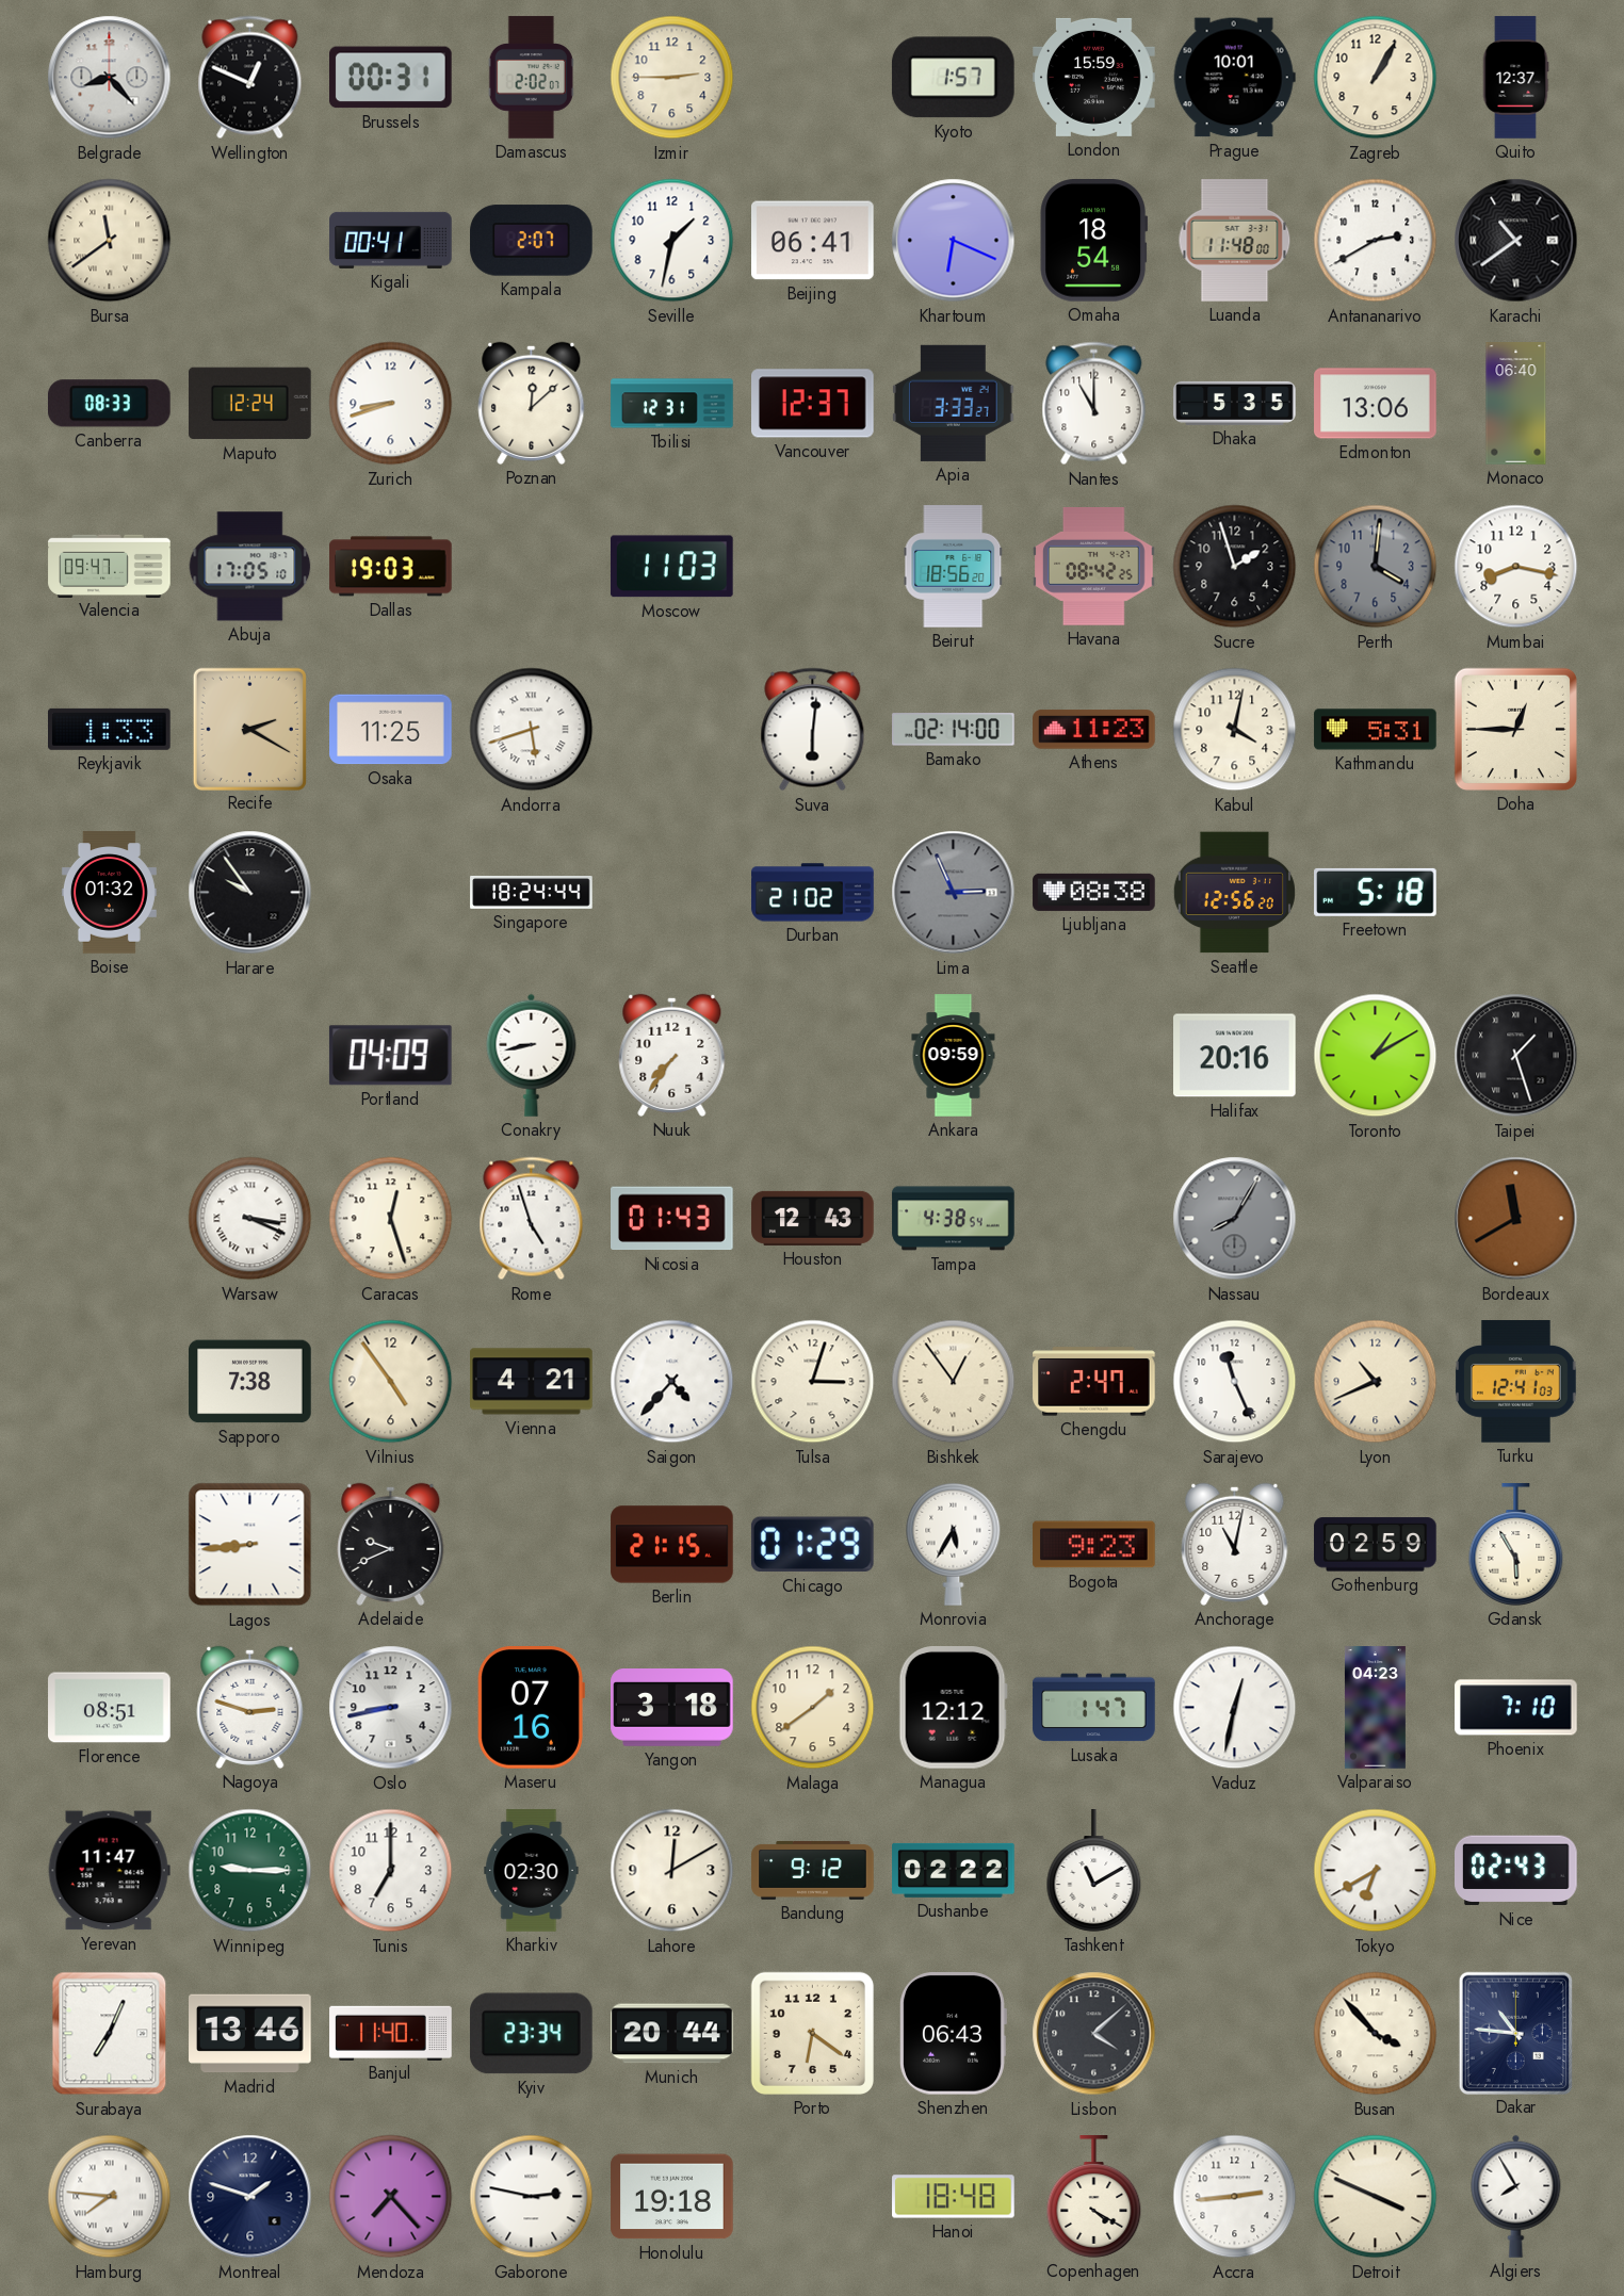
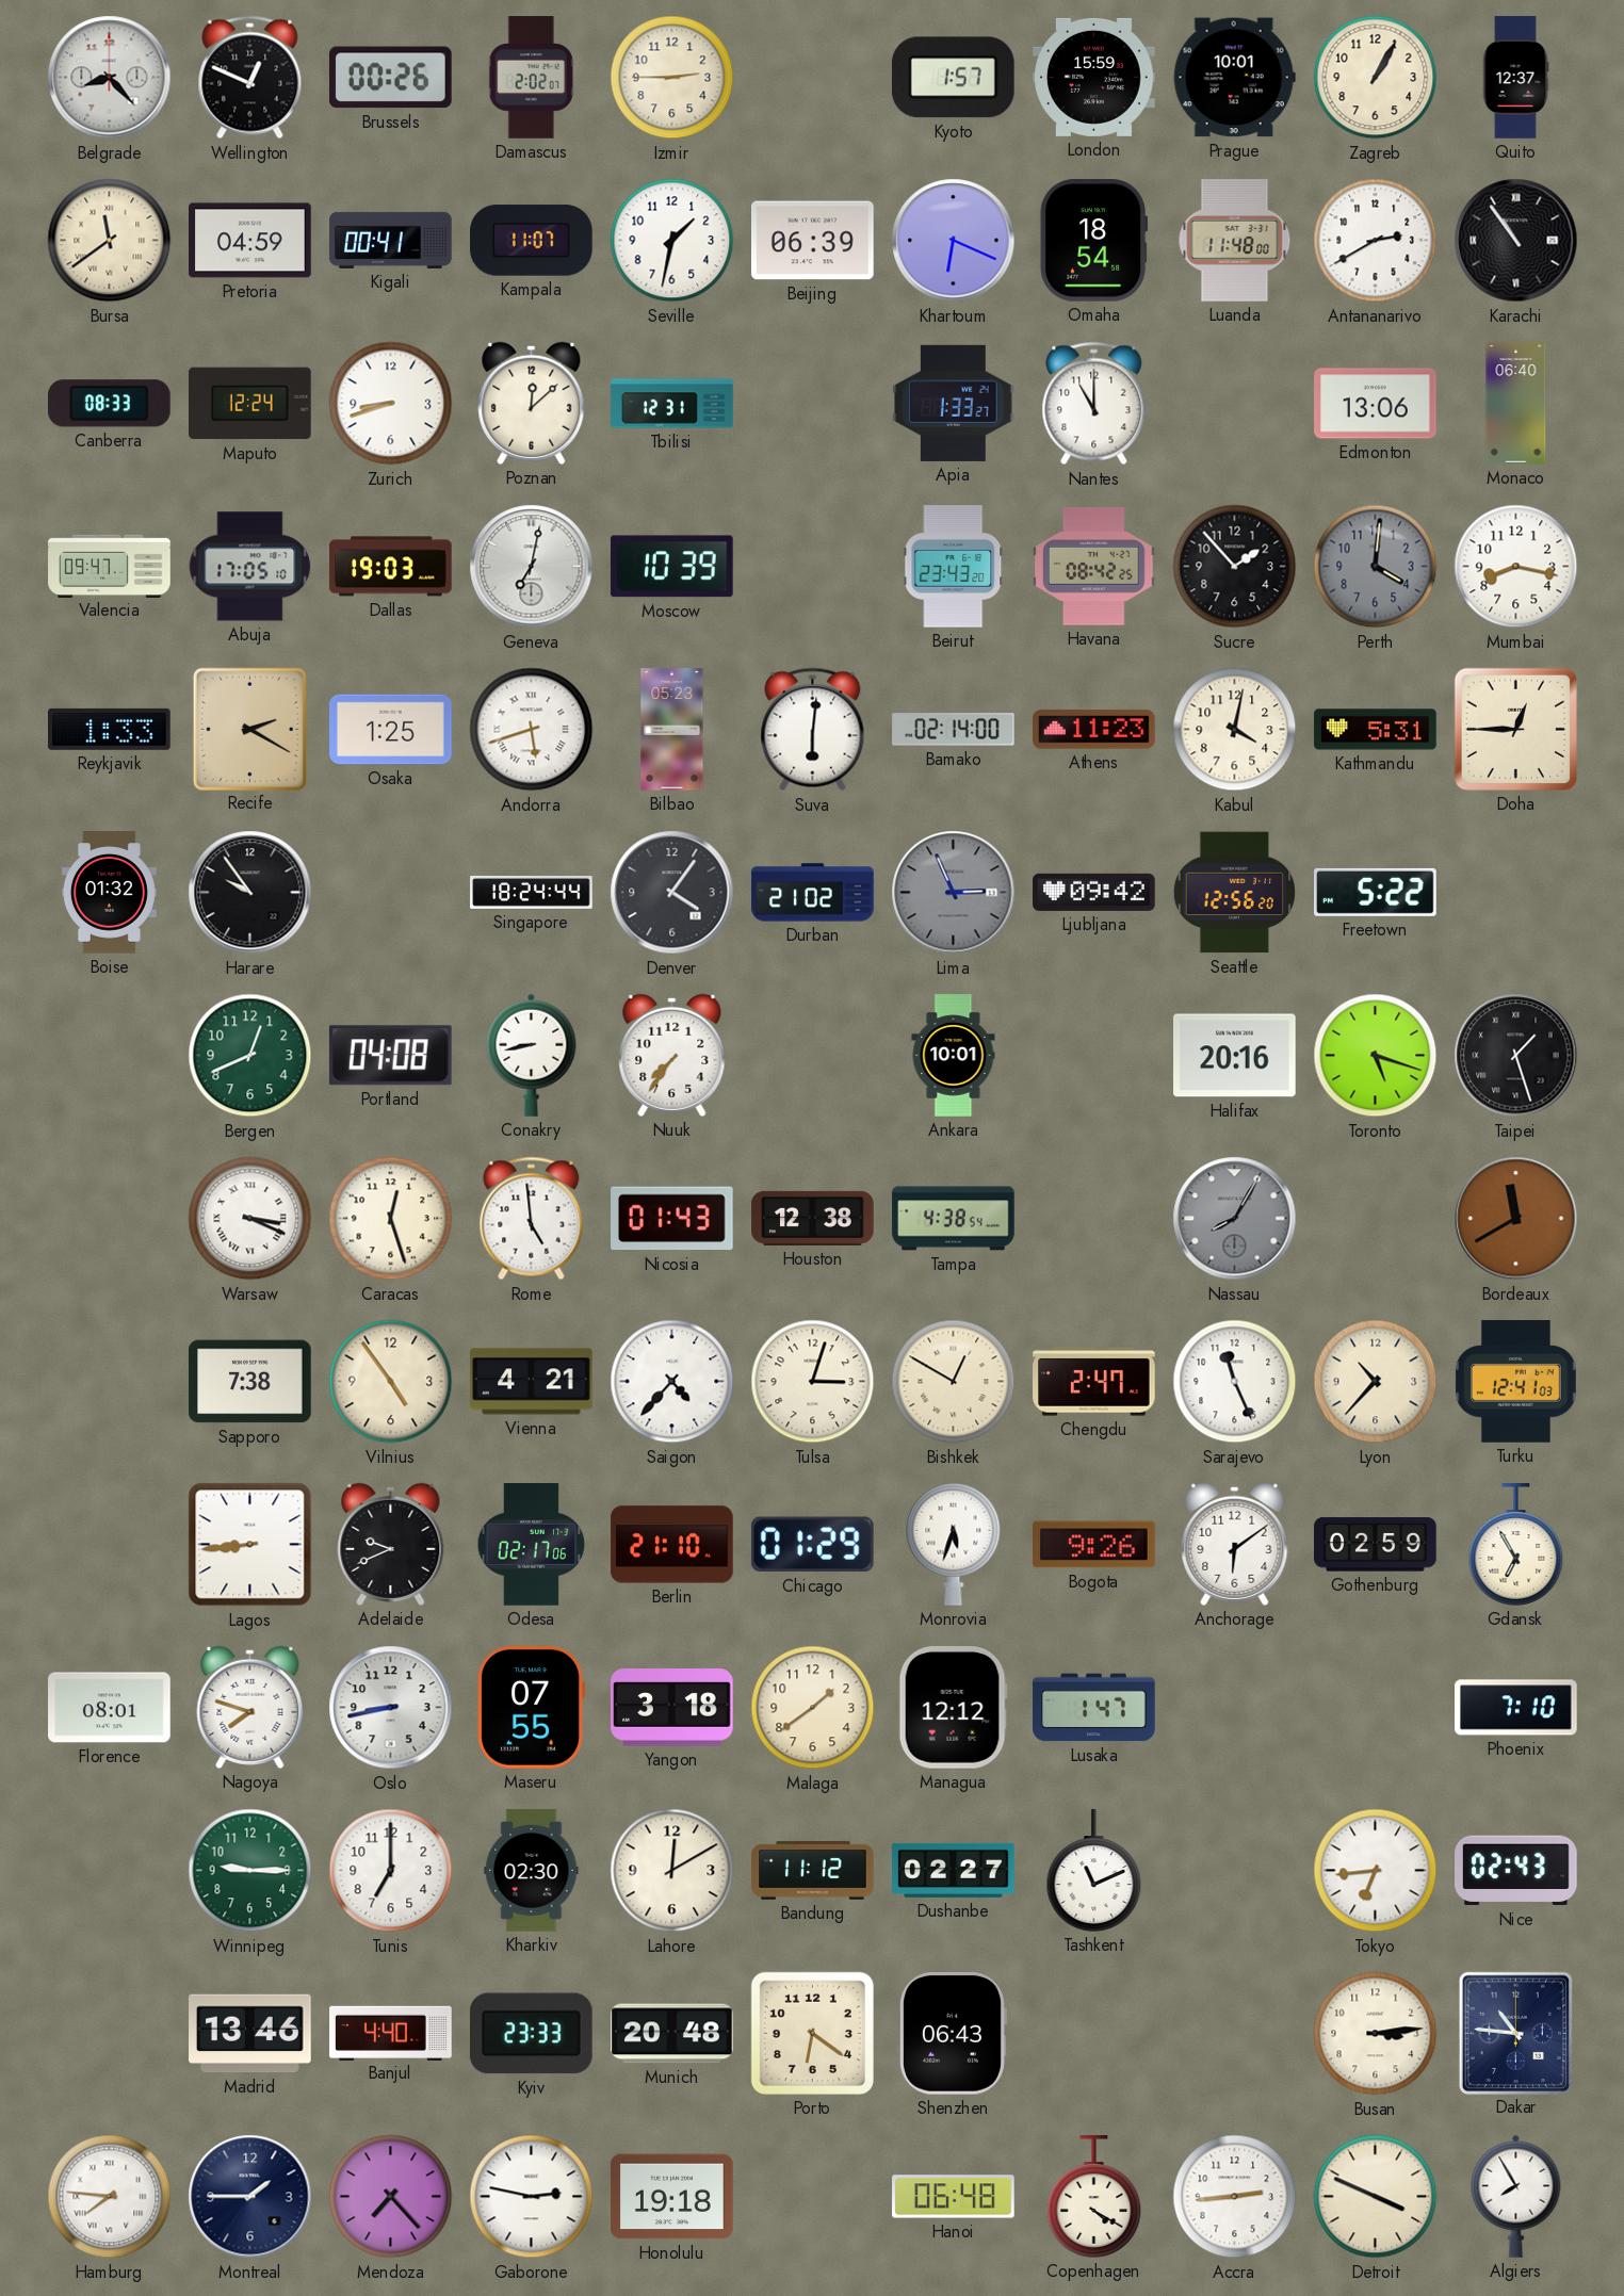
Brussels: 00:31 -> 00:26 (391, 78)
Pretoria: none -> 04:59 (250, 241)
Kampala: 2:07 -> 11:07 (532, 241)
Beijing: 06:41 -> 06:39 (813, 241)
Karachi: 10:39 -> 10:54 (1516, 241)
Vancouver: 12:37 -> none (813, 404)
Apia: 3:33 -> 1:33 (954, 403)
Dhaka: 5:35 -> none (1235, 403)
Geneva: none -> 7:02 (532, 567)
Moscow: 11:03 -> 10:39 (671, 567)
Beirut: 18:56 -> 23:43 (954, 567)
Sucre: 1:57 -> 1:53 (1235, 567)
Osaka: 11:25 -> 1:25 (391, 730)
Bilbao: none -> 05:23 (672, 730)
Denver: none -> 4:06 (672, 893)
Ljubljana: 08:38 -> 09:42 (1094, 892)
Freetown: 5:18 -> 5:22 (1376, 892)
Bergen: none -> 12:41 (250, 1056)
Portland: 04:09 -> 04:08 (390, 1056)
Ankara: 09:59 -> 10:01 (954, 1056)
Toronto: 1:10 -> 5:18 (1376, 1056)
Rome: 4:57 -> 4:59 (532, 1219)
Houston: 12:43 -> 12:38 (813, 1218)
Bishkek: 12:54 -> 12:50 (954, 1382)
Lyon: 10:41 -> 10:37 (1376, 1382)
Odesa: none -> 02:17 (532, 1545)
Berlin: 21:15 -> 21:10 (672, 1545)
Monrovia: 5:35 -> 5:33 (954, 1544)
Bogota: 9:23 -> 9:26 (1094, 1545)
Anchorage: 11:02 -> 6:09 (1235, 1544)
Gdansk: 5:55 -> 6:55 (1516, 1545)
Florence: 08:51 -> 08:01 (110, 1708)
Nagoya: 2:48 -> 7:48 (250, 1707)
Maseru: 07:16 -> 07:55 (531, 1708)
Vaduz: 12:32 -> none (1235, 1708)
Valparaiso: 04:23 -> none (1375, 1708)
Yerevan: 11:47 -> none (109, 1871)
Bandung: 9:12 -> 11:12 (813, 1871)
Dushanbe: 02:22 -> 02:27 (954, 1870)
Tashkent: 11:10 -> 11:11 (1094, 1871)
Tokyo: 6:40 -> 6:44 (1376, 1871)
Surabaya: 7:04 -> none (110, 2034)
Banjul: 11:40 -> 4:40 (391, 2033)
Kyiv: 23:34 -> 23:33 (531, 2034)
Munich: 20:44 -> 20:48 (672, 2034)
Lisbon: 4:08 -> none (1094, 2034)
Busan: 3:53 -> 3:14 (1376, 2034)
Montreal: 1:48 -> 1:45 (250, 2197)
Hanoi: 18:48 -> 06:48 (954, 2197)
